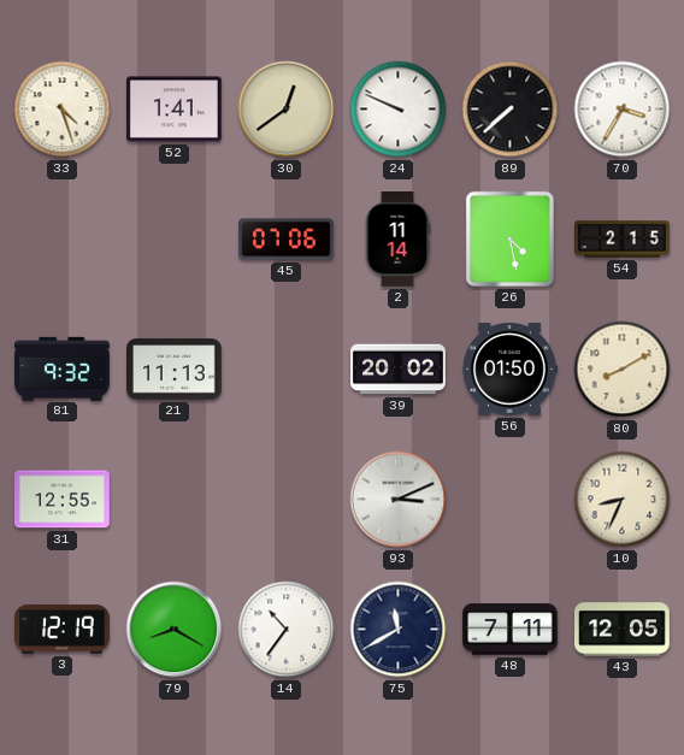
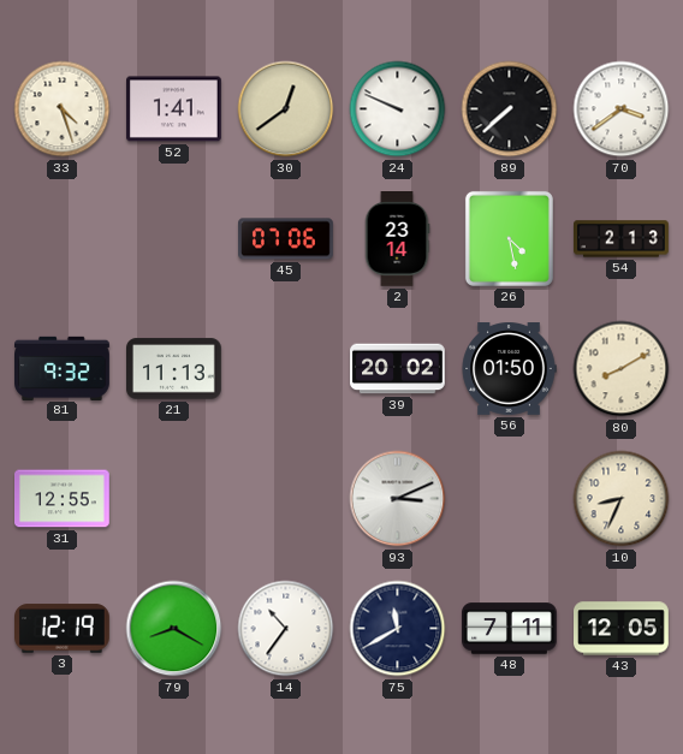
70: 3:35 -> 3:39 (622, 109)
2: 11:14 -> 23:14 (397, 239)
54: 2:15 -> 2:13 (622, 239)
